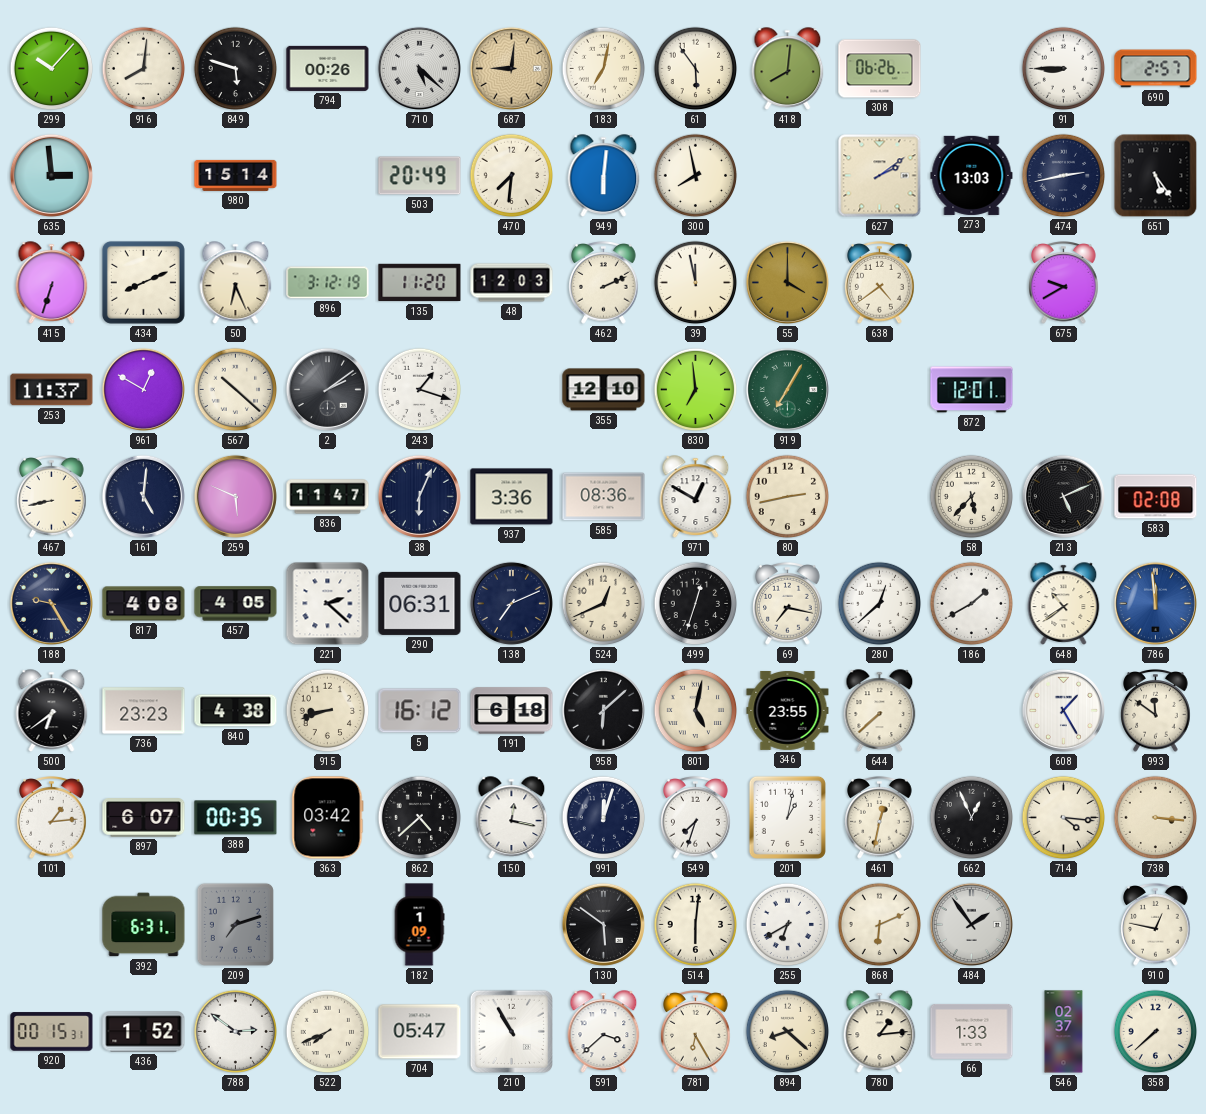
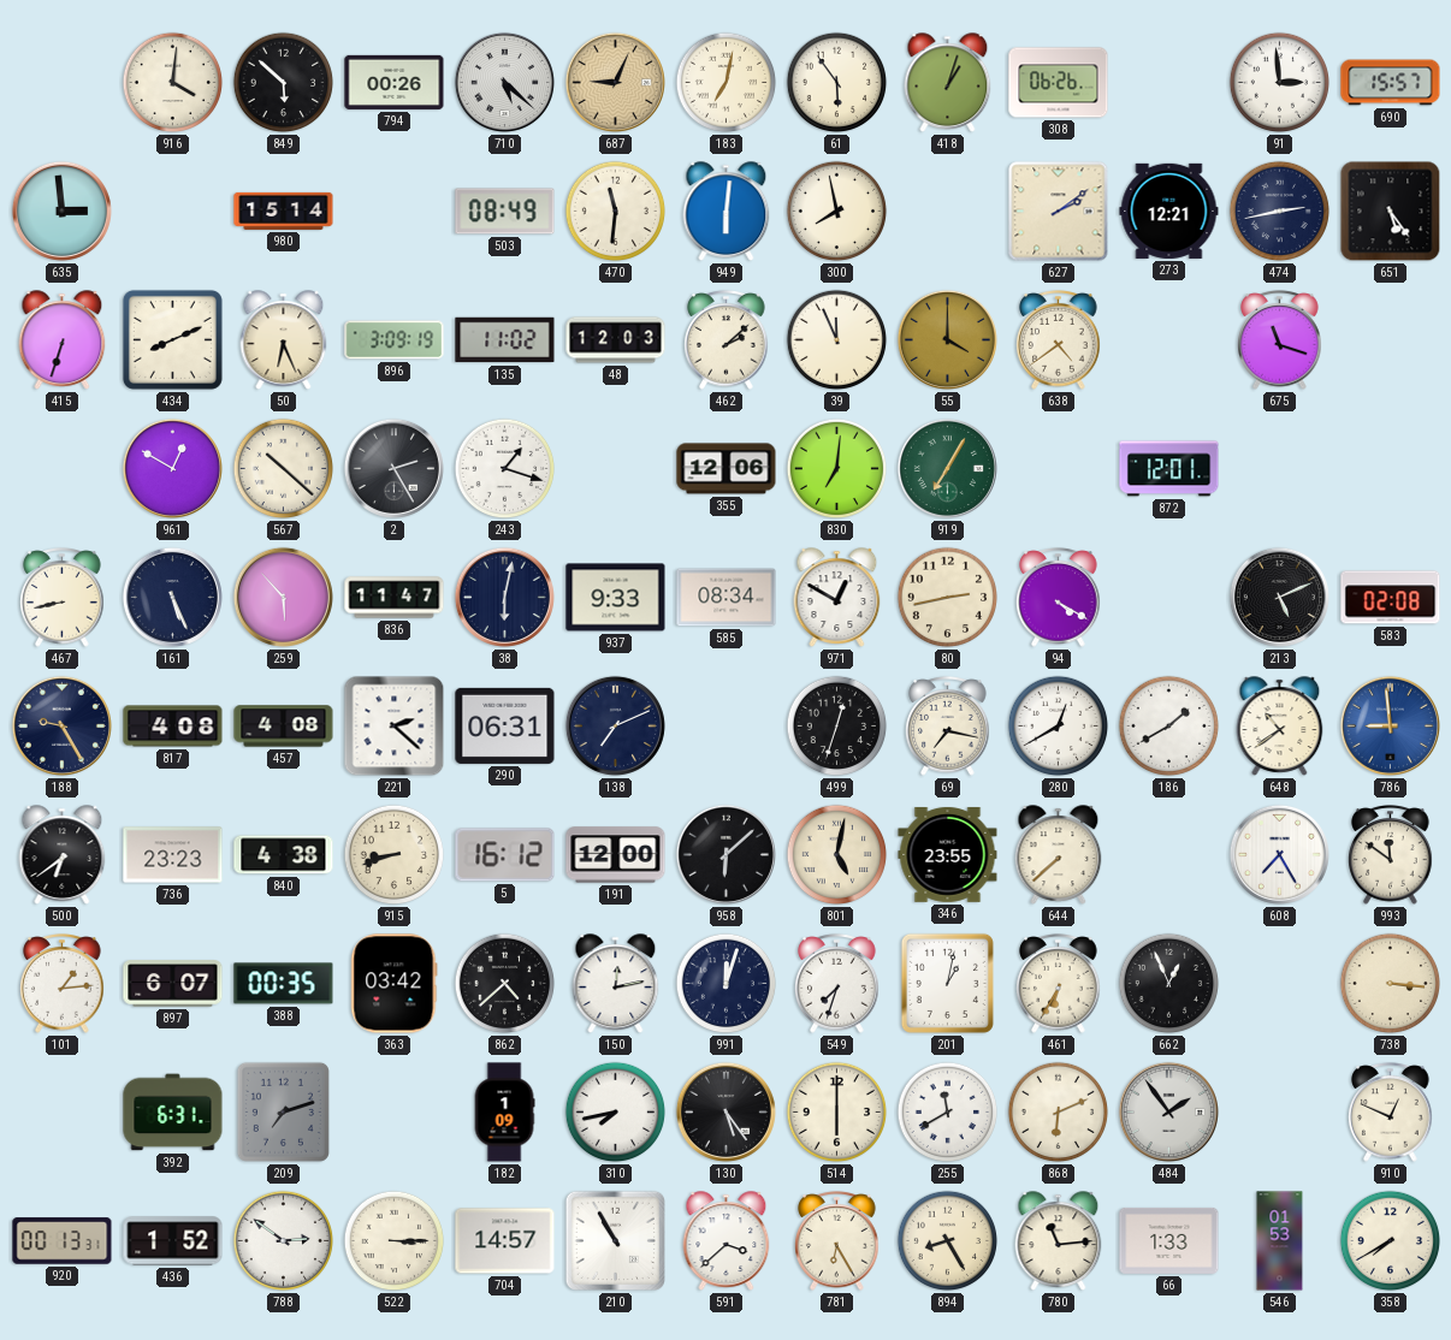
299: 10:07 -> none (52, 69)
916: 8:01 -> 4:01 (173, 83)
849: 5:48 -> 5:52 (284, 83)
687: 9:01 -> 9:04 (615, 82)
418: 8:01 -> 1:03 (948, 83)
91: 8:45 -> 2:59 (1280, 83)
690: 2:57 -> 15:57 (1391, 83)
503: 20:49 -> 08:49 (505, 212)
470: 7:31 -> 11:31 (616, 212)
273: 13:03 -> 12:21 (1169, 211)
896: 3:12 -> 3:09 (395, 340)
135: 11:20 -> 11:02 (505, 340)
462: 2:11 -> 2:08 (727, 340)
39: 11:58 -> 11:56 (837, 340)
675: 9:40 -> 11:18 (1280, 340)
253: 11:37 -> none (52, 390)
2: 2:09 -> 2:25 (393, 468)
355: 12:10 -> 12:06 (727, 469)
830: 6:59 -> 7:01 (837, 469)
161: 5:01 -> 5:26 (172, 597)
259: 5:49 -> 5:53 (283, 597)
38: 6:04 -> 6:02 (504, 597)
937: 3:36 -> 9:33 (616, 598)
585: 08:36 -> 08:34 (727, 598)
94: none -> 4:20 (1059, 598)
58: 5:37 -> none (972, 497)
457: 4:05 -> 4:08 (284, 727)
524: 12:41 -> none (604, 604)
280: 12:38 -> 12:40 (1059, 727)
786: 11:59 -> 8:59 (1390, 725)
191: 6:18 -> 12:00 (616, 855)
608: 1:25 -> 7:25 (1279, 854)
150: 12:17 -> 12:13 (616, 984)
461: 12:32 -> 6:35 (1059, 984)
714: 4:16 -> none (1064, 818)
310: none -> 7:43 (616, 1113)
130: 5:51 -> 5:24 (725, 1111)
514: 6:01 -> 6:00 (837, 1113)
255: 6:40 -> 11:40 (948, 1113)
910: 12:47 -> 12:49 (1391, 1113)
920: 00:15 -> 00:13 (63, 1241)
522: 7:41 -> 3:15 (395, 1241)
704: 05:47 -> 14:57 (505, 1241)
894: 8:22 -> 8:25 (948, 1241)
780: 1:14 -> 11:14 (1059, 1241)
546: 02:37 -> 01:53 (1280, 1241)
358: 7:38 -> 7:40 (1391, 1241)
